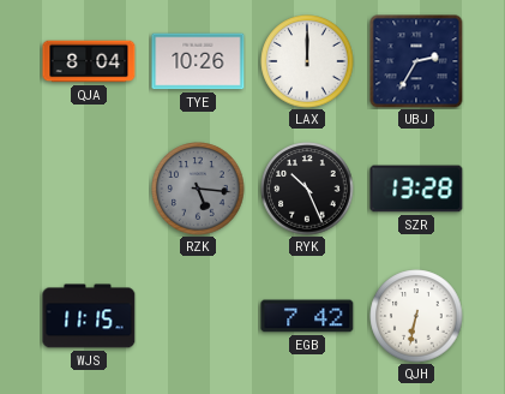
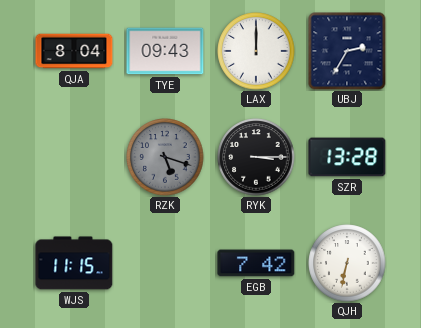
TYE: 10:26 -> 09:43 (165, 51)
RZK: 5:16 -> 5:18 (165, 157)
RYK: 10:26 -> 3:15 (256, 157)
